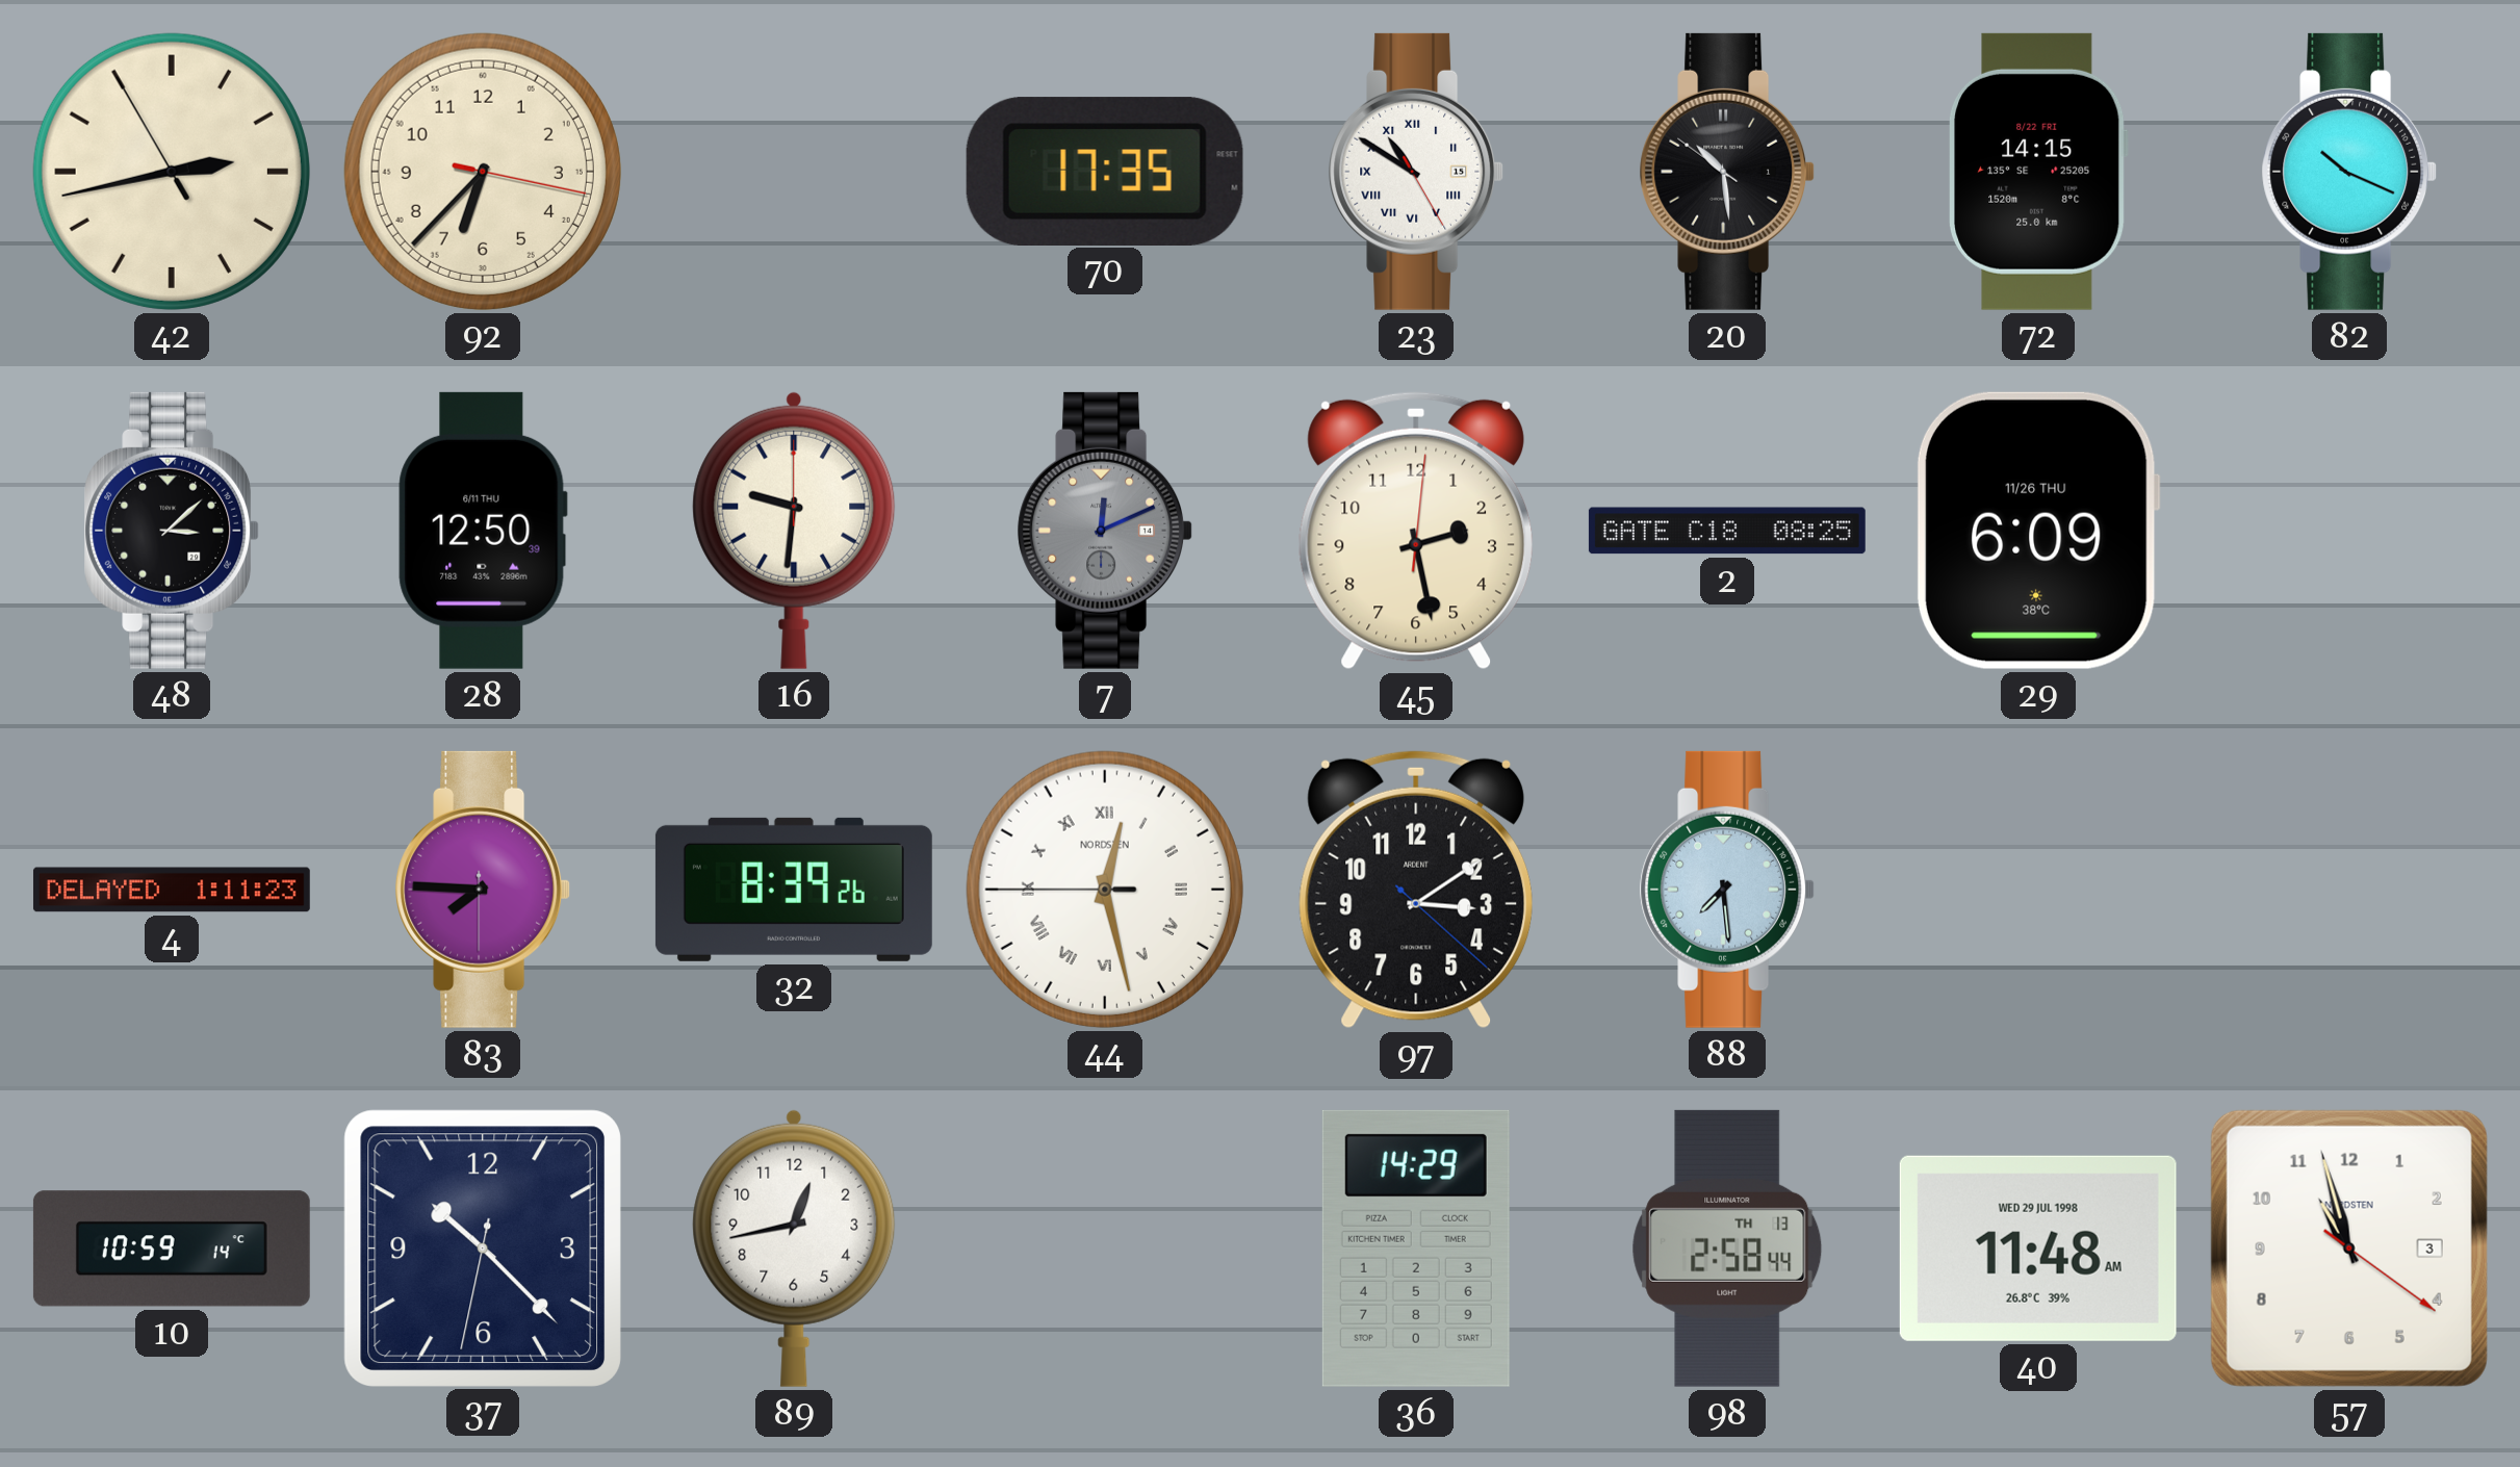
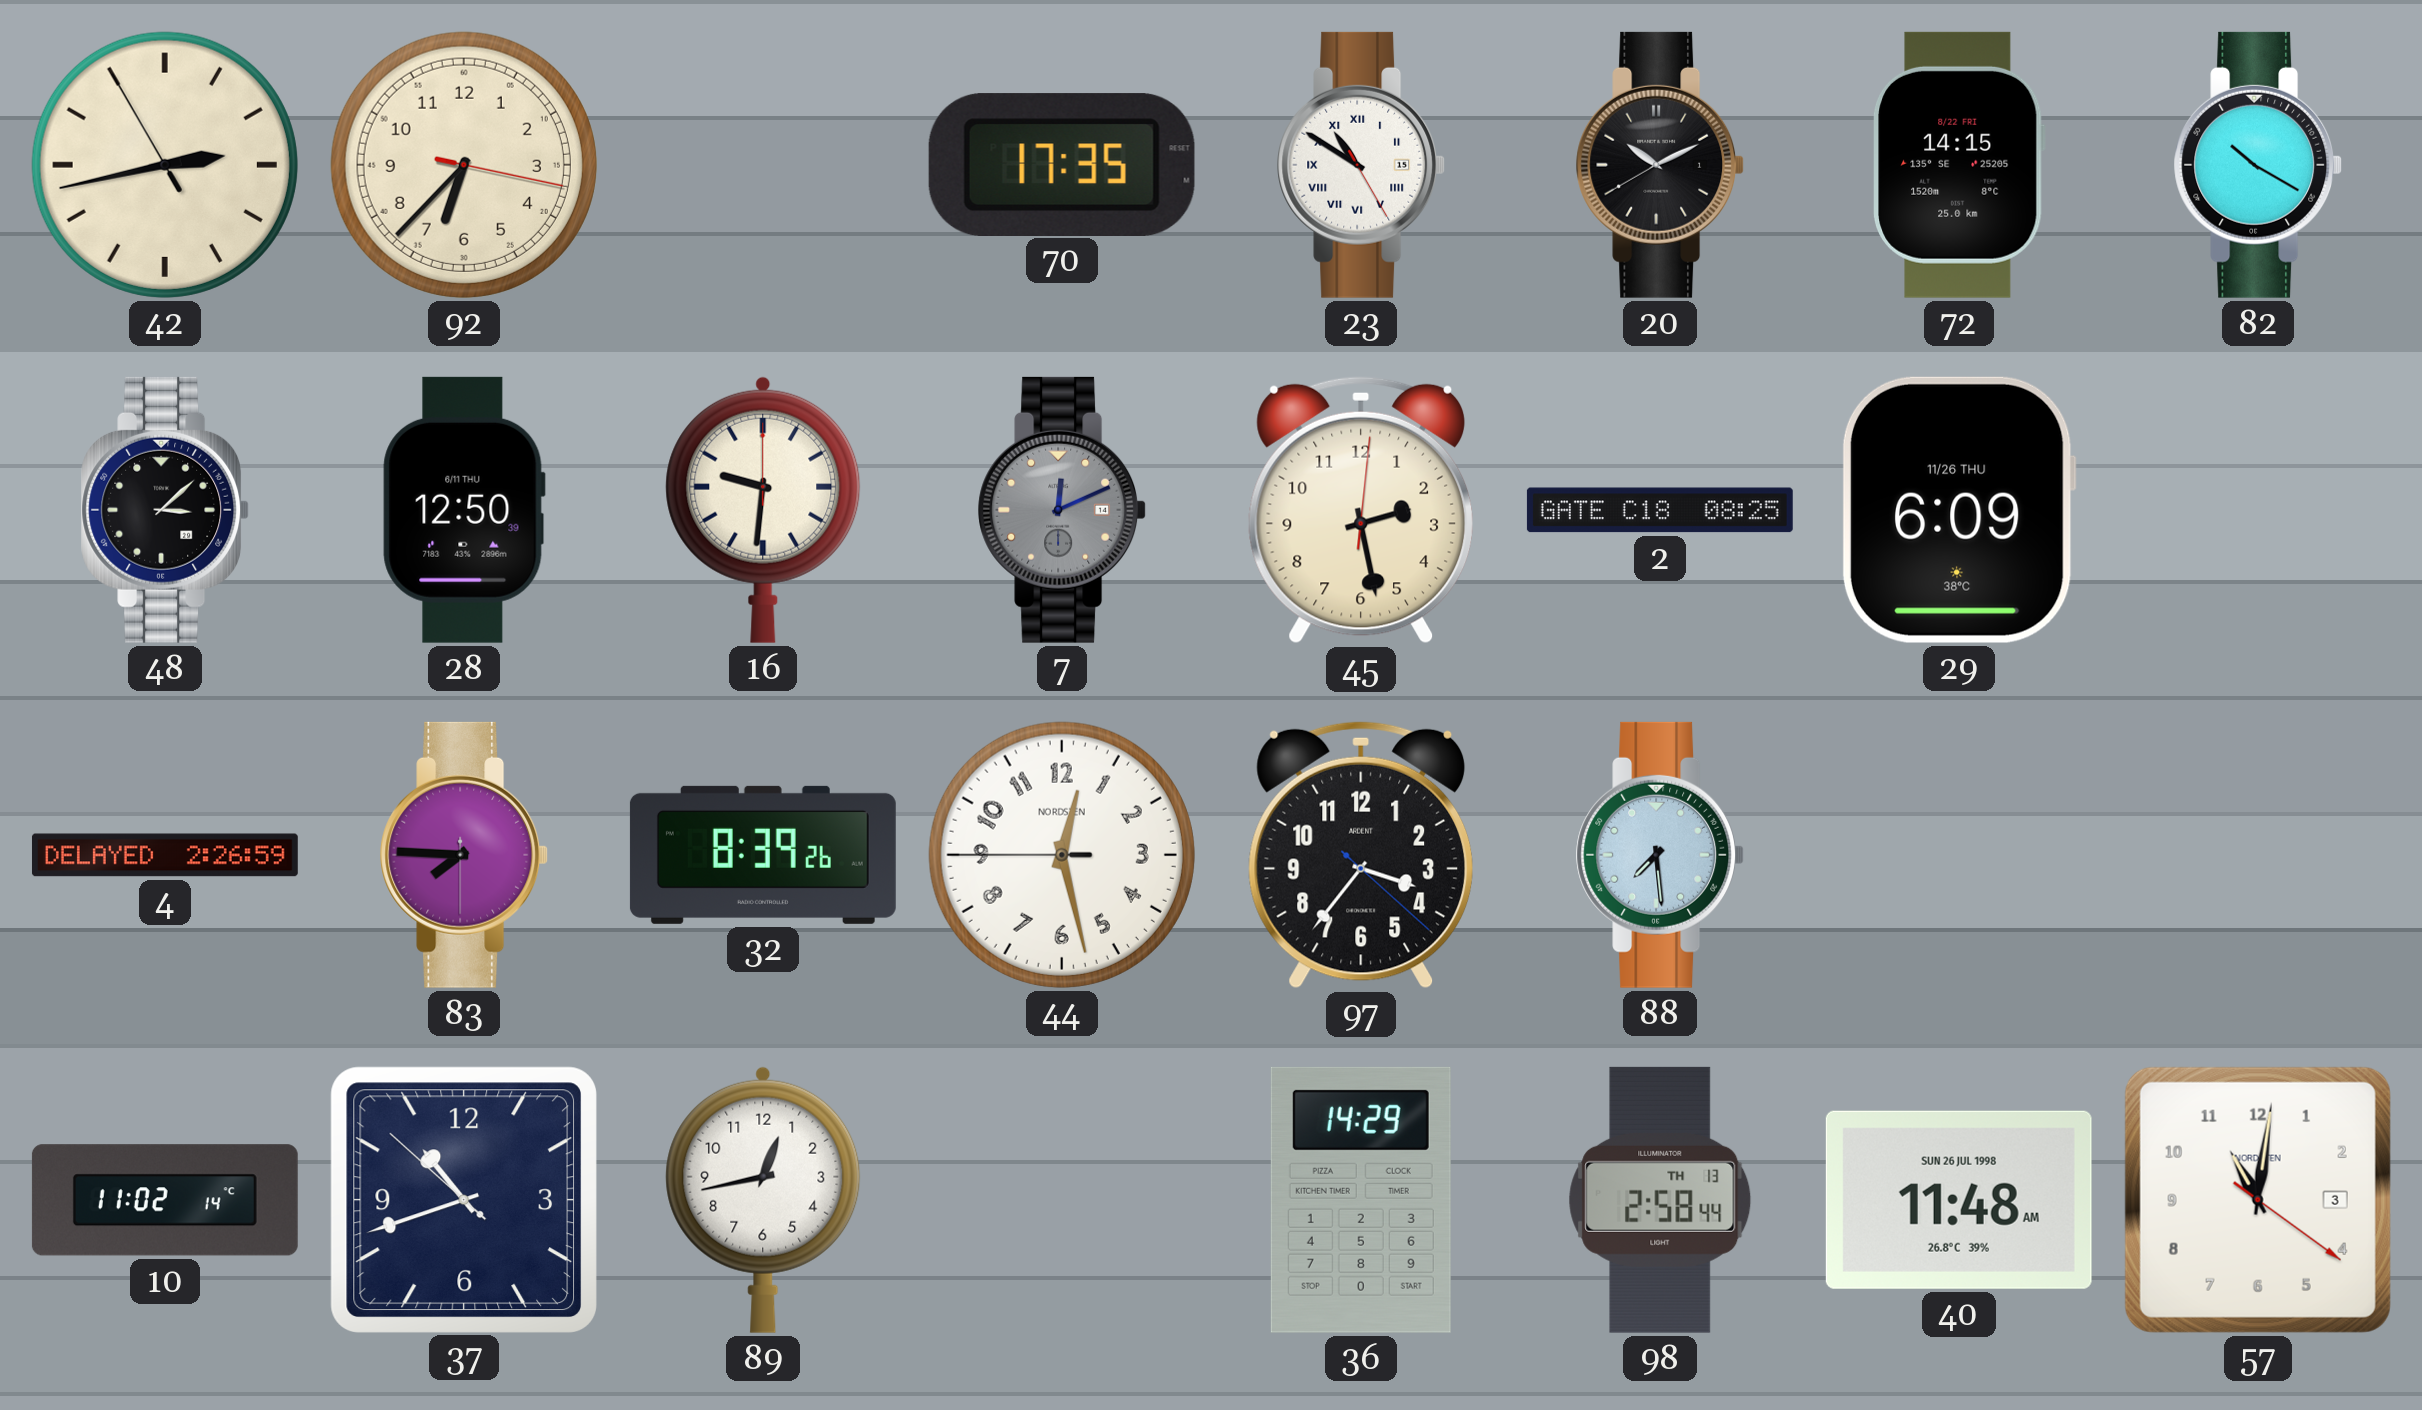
20: 10:28 -> 10:10 (1660, 165)
82: 10:19 -> 10:20 (2258, 165)
4: 1:11 -> 2:26 (165, 855)
44 numerals: Roman -> Arabic (1062, 855)
97: 3:09 -> 3:36 (1360, 855)
10: 10:59 -> 11:02 (165, 1200)
37: 10:22 -> 10:41 (463, 1199)
40 date: WED 29 JUL 1998 -> SUN 26 JUL 1998 (1959, 1200)
57: 10:57 -> 11:01 (2258, 1200)
